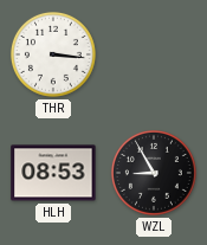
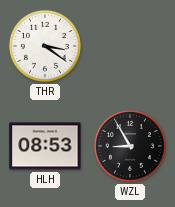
THR: 3:16 -> 3:21 (45, 46)
